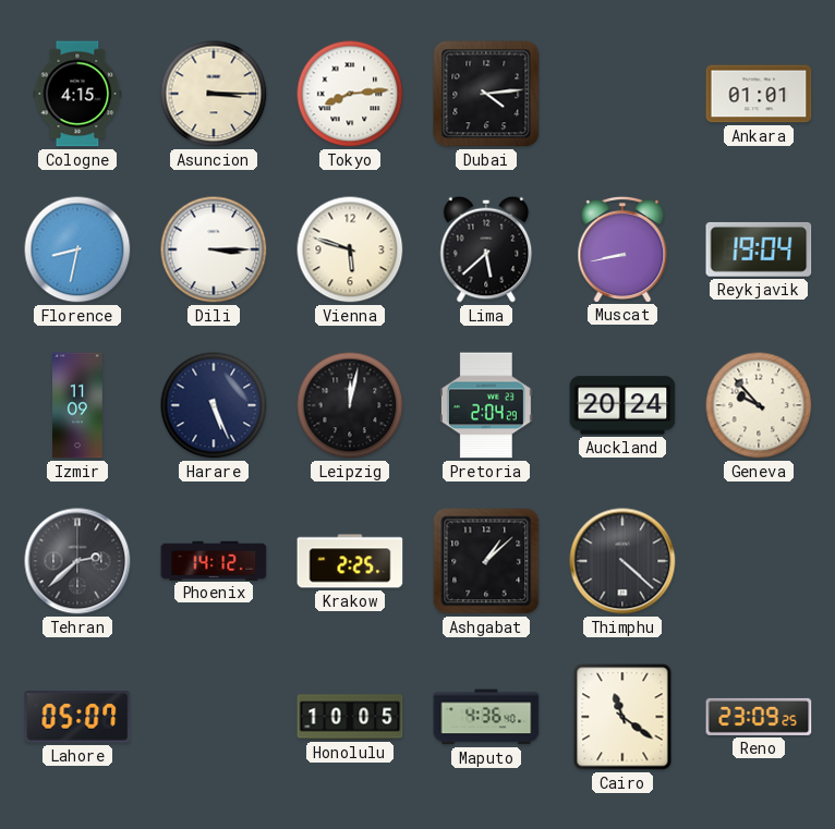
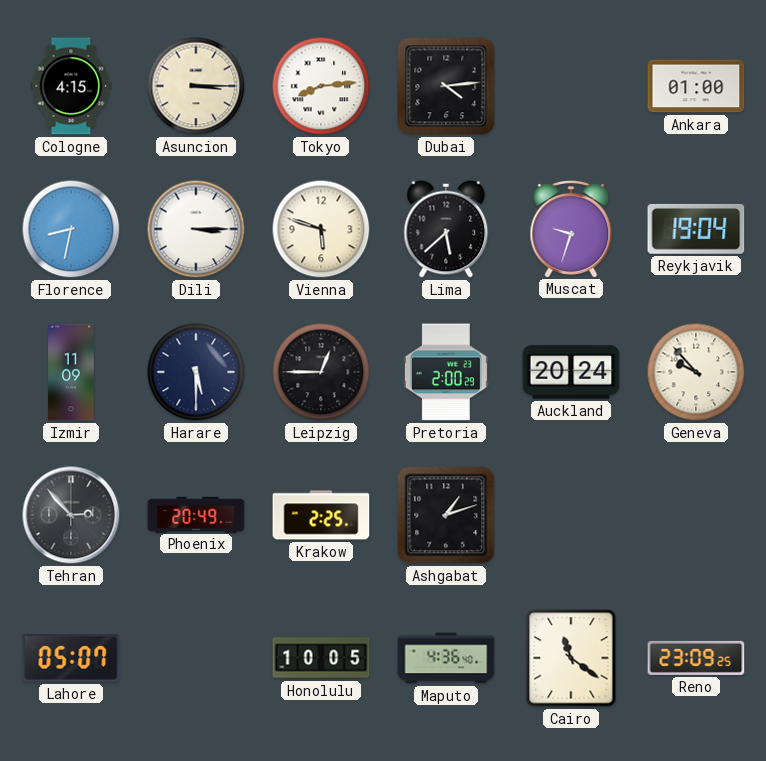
Ankara: 01:01 -> 01:00 (696, 86)
Muscat: 8:43 -> 9:33 (571, 228)
Harare: 5:26 -> 5:30 (196, 372)
Leipzig: 12:02 -> 12:45 (321, 372)
Pretoria: 2:04 -> 2:00 (446, 372)
Tehran: 2:38 -> 2:53 (71, 515)
Phoenix: 14:12 -> 20:49 (196, 514)
Ashgabat: 1:08 -> 1:12 (446, 515)
Thimphu: 4:22 -> none (622, 561)
